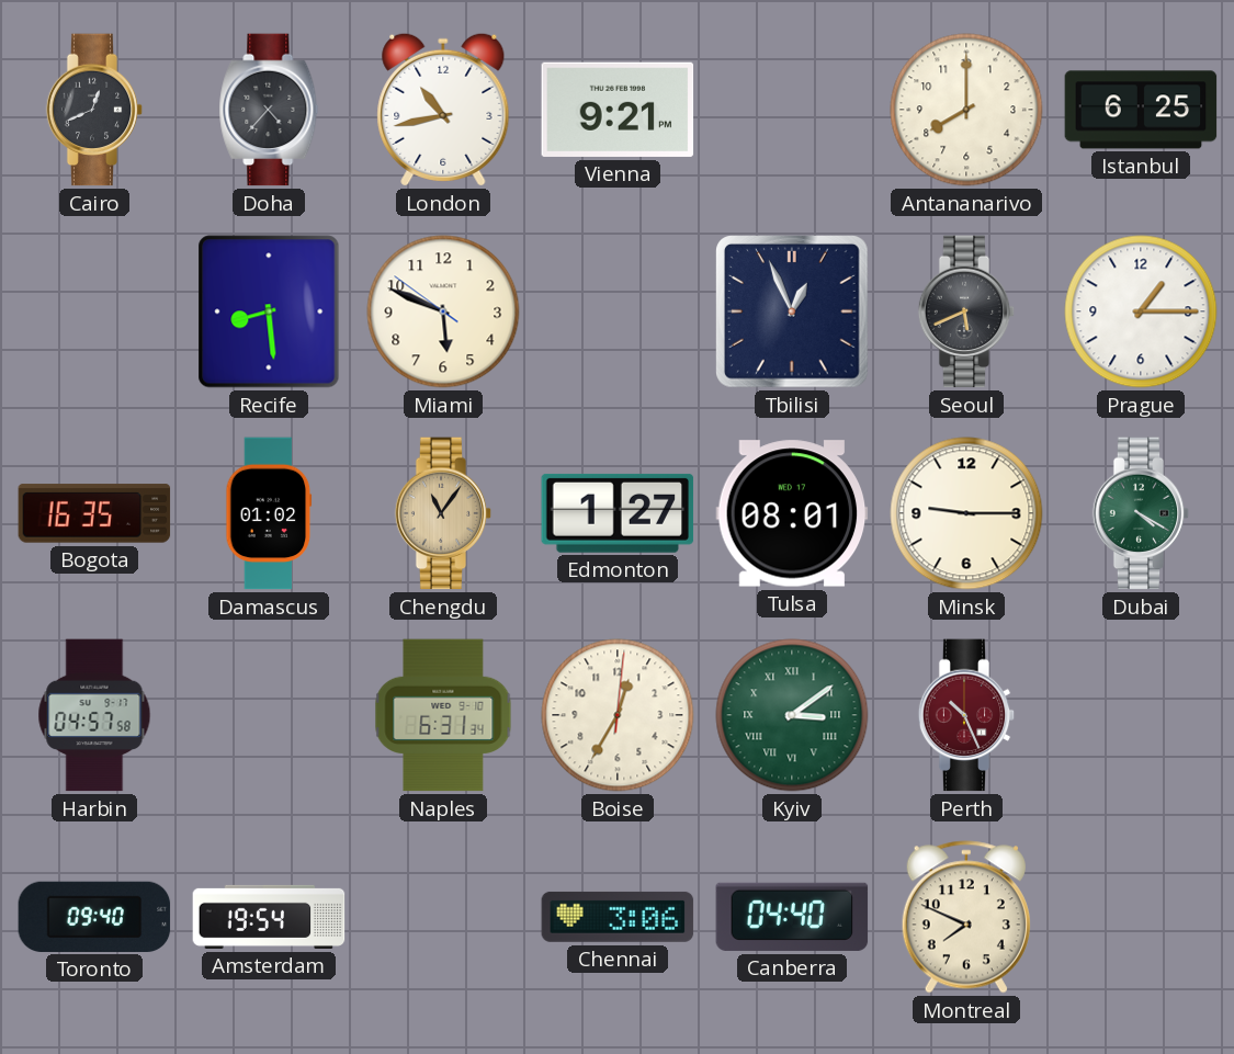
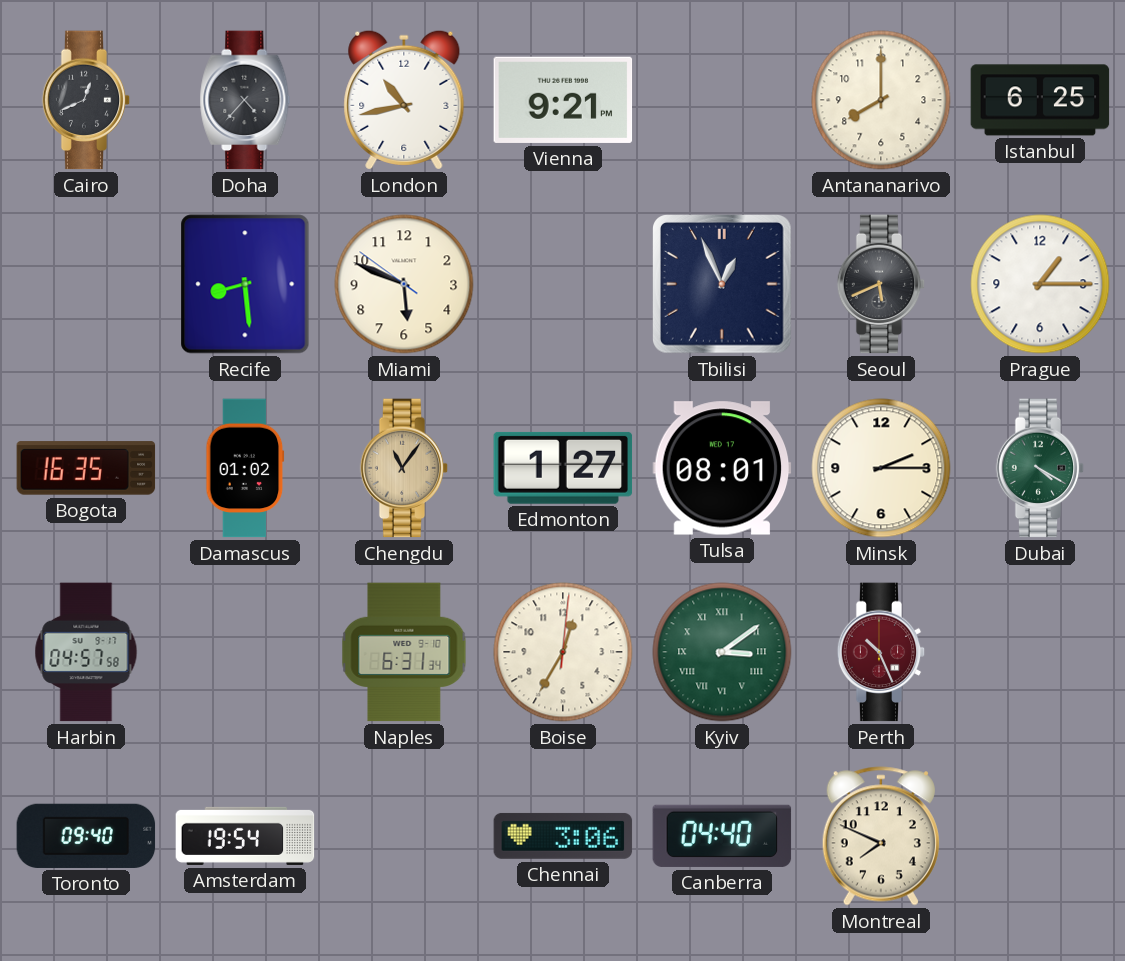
Minsk: 9:15 -> 2:15 (881, 468)
